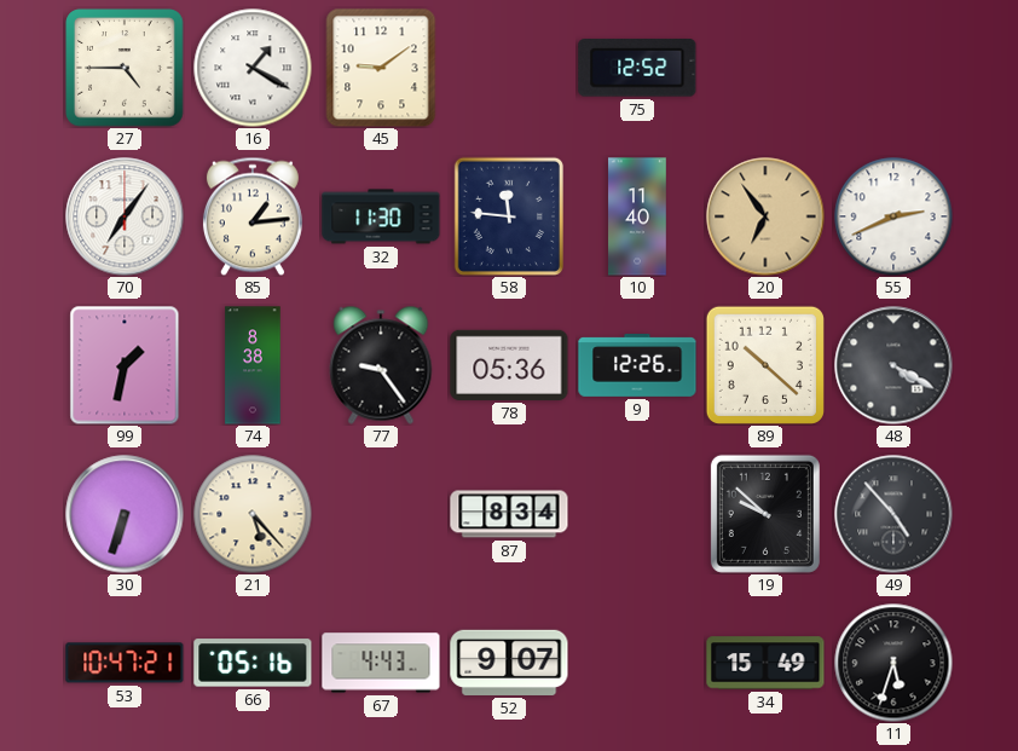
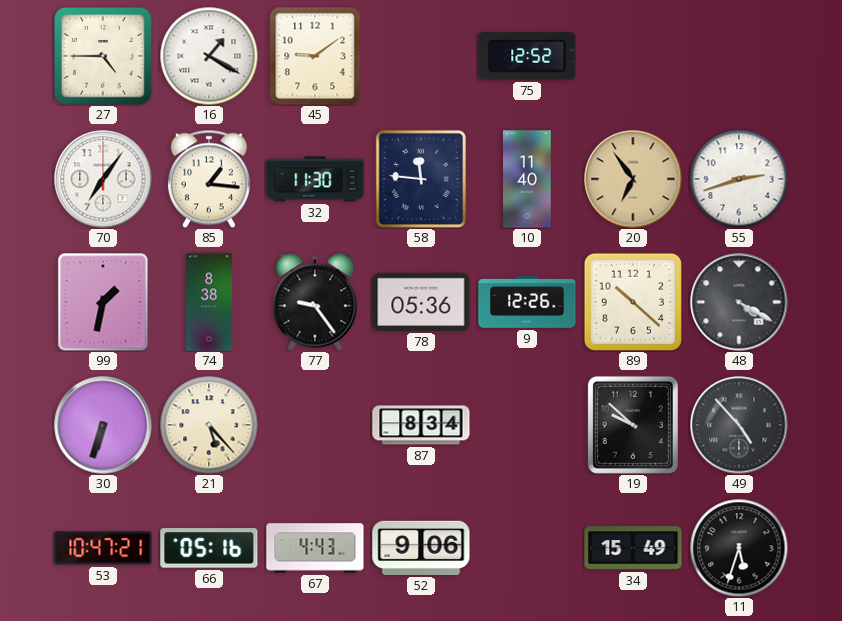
85: 1:14 -> 1:16 (209, 179)
55: 2:41 -> 2:42 (739, 179)
52: 9:07 -> 9:06 (421, 548)
